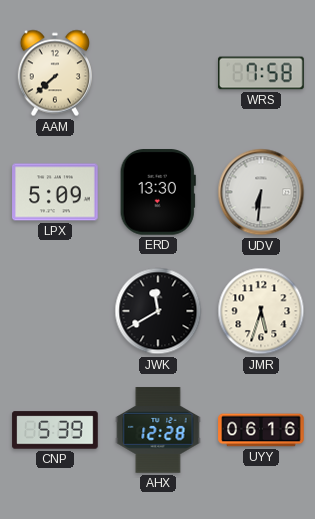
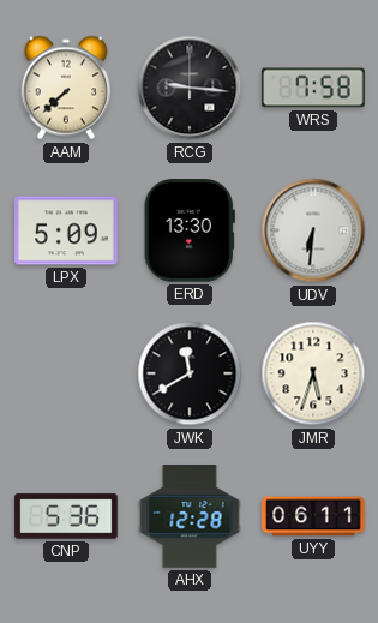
RCG: none -> 9:16 (190, 88)
CNP: 5:39 -> 5:36 (66, 516)
UYY: 06:16 -> 06:11 (313, 516)
